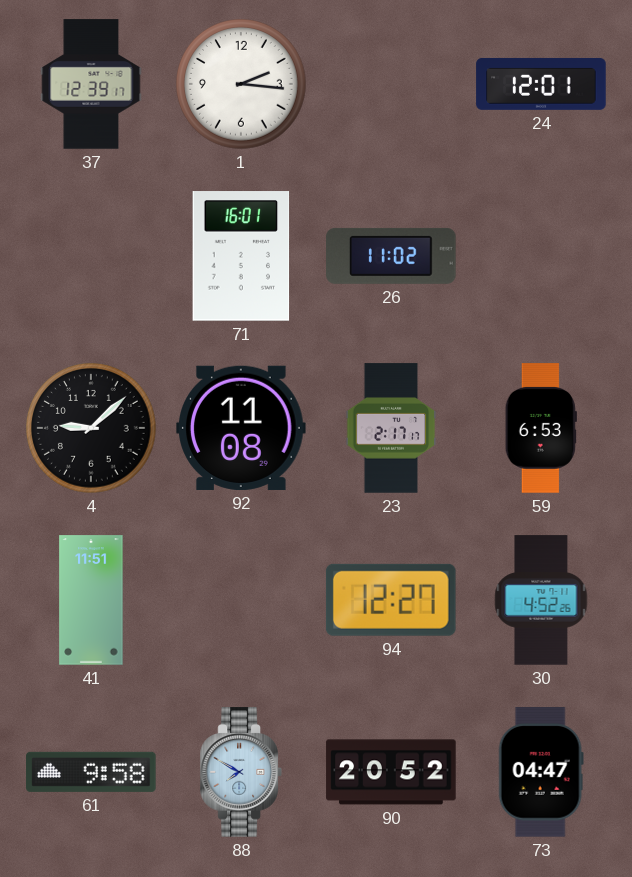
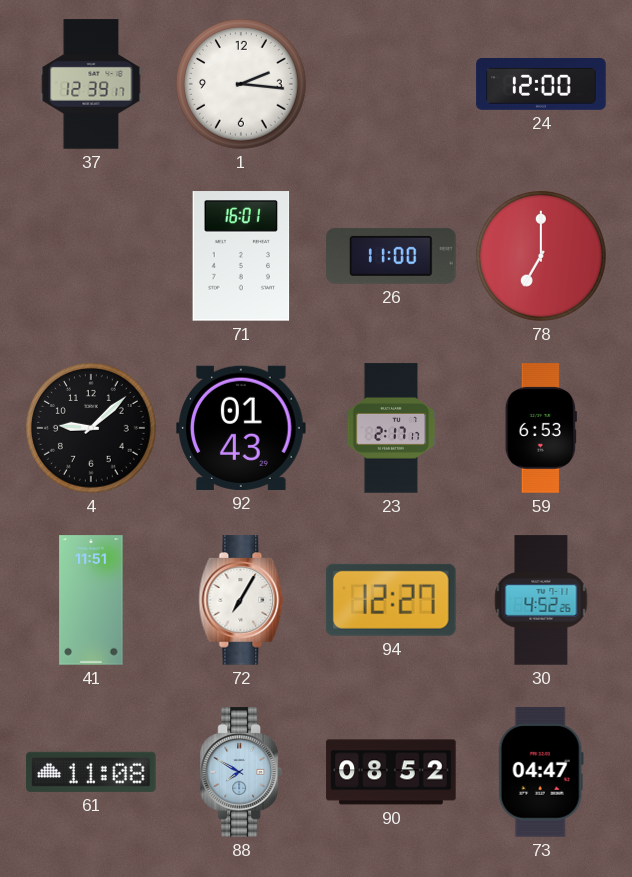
24: 12:01 -> 12:00 (541, 84)
26: 11:02 -> 11:00 (391, 256)
78: none -> 7:00 (542, 257)
92: 11:08 -> 01:43 (241, 428)
72: none -> 7:05 (241, 600)
61: 9:58 -> 11:08 (91, 772)
90: 20:52 -> 08:52 (391, 772)
